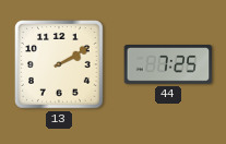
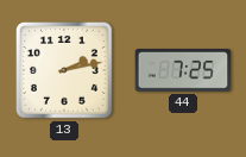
13: 2:10 -> 2:13 (65, 71)
